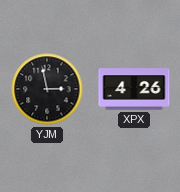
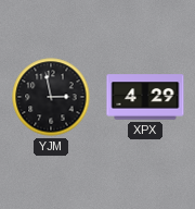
XPX: 4:26 -> 4:29 (145, 97)
